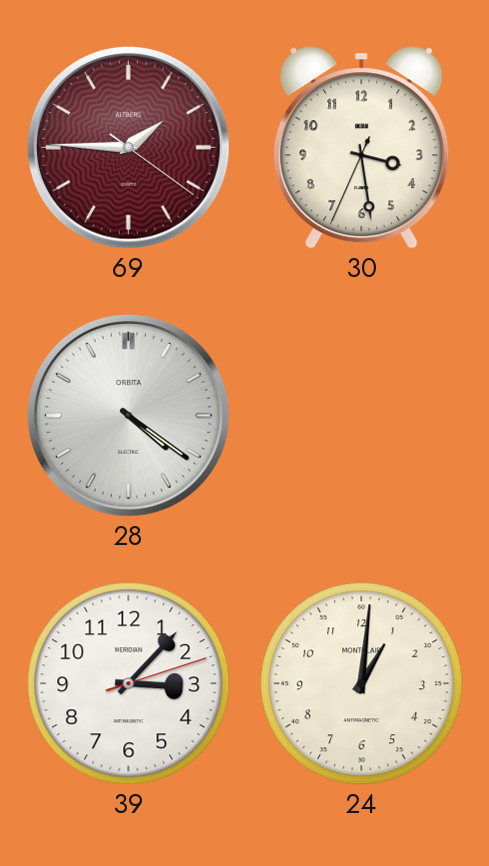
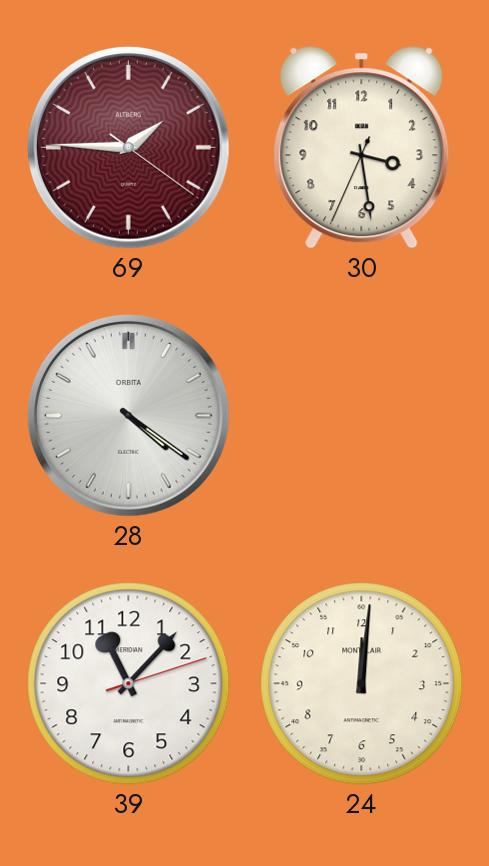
39: 3:07 -> 11:07 (129, 684)
24: 1:01 -> 12:01 (362, 684)
